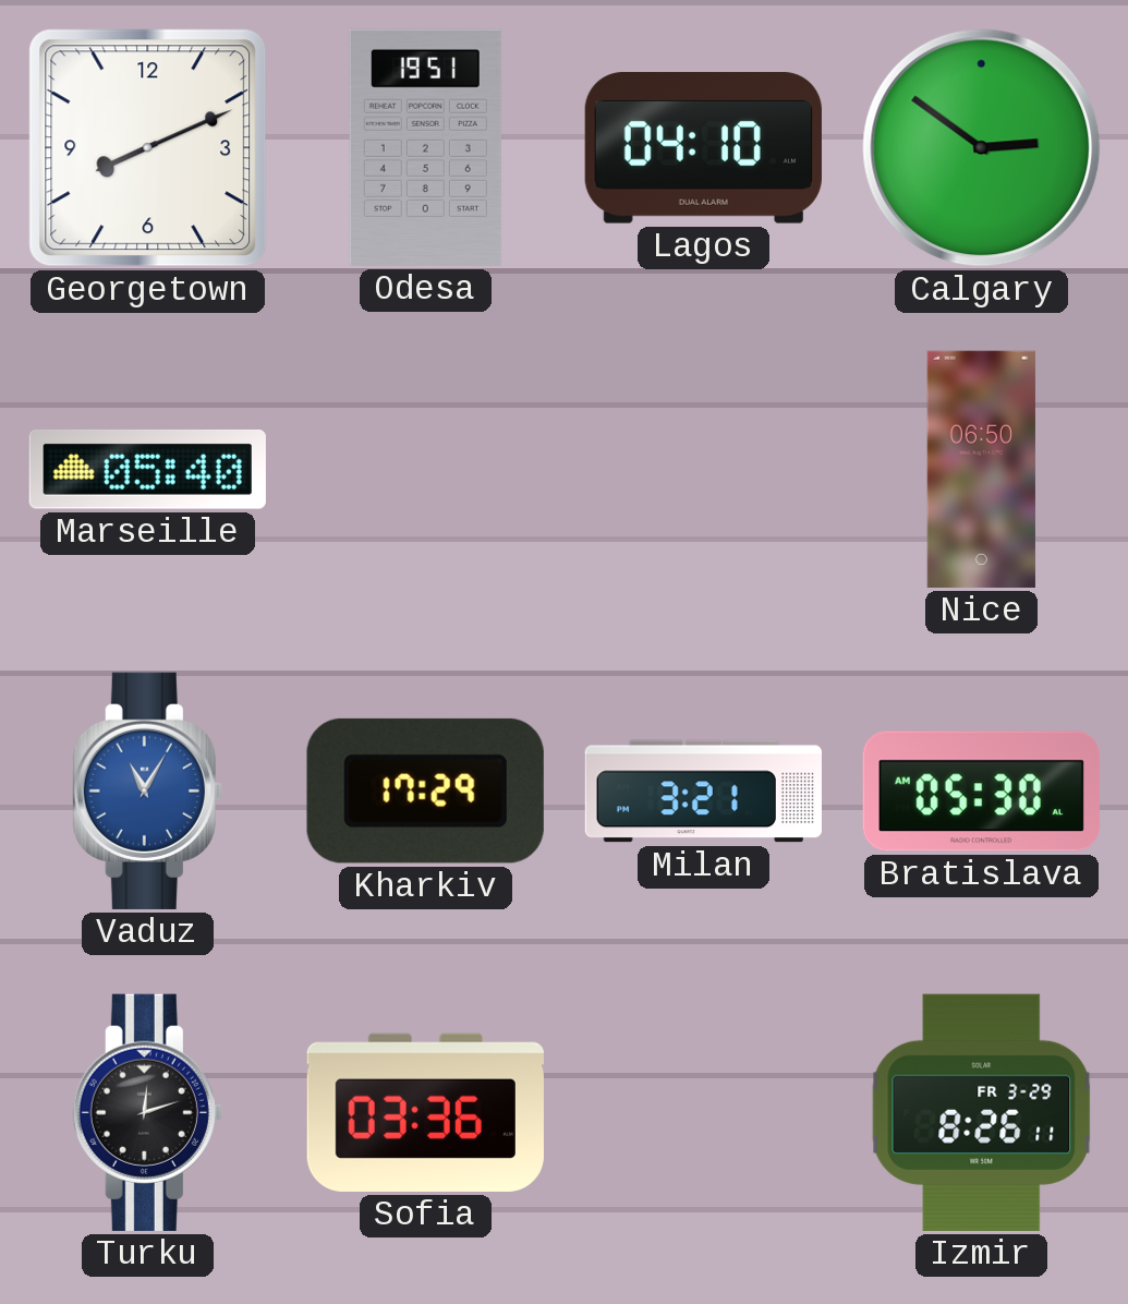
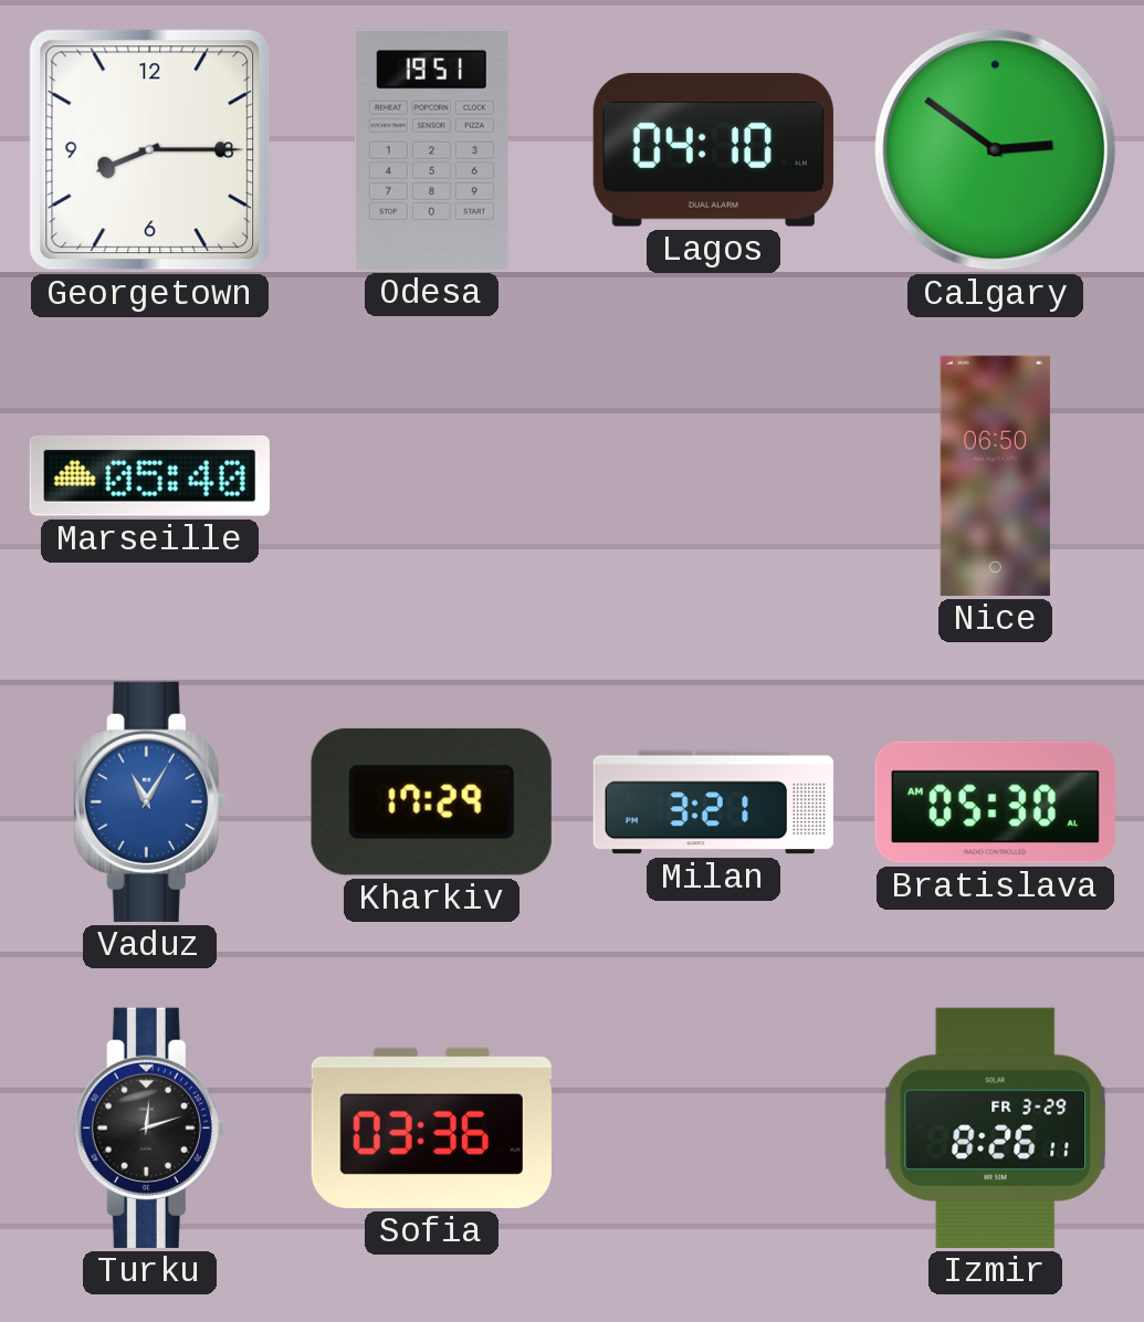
Georgetown: 8:11 -> 8:15 (150, 150)
